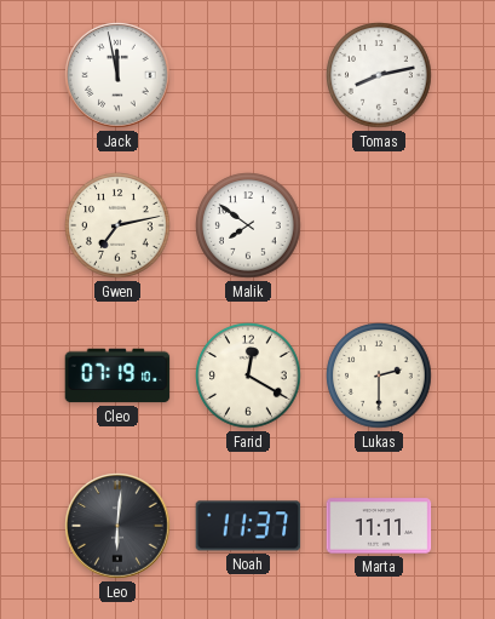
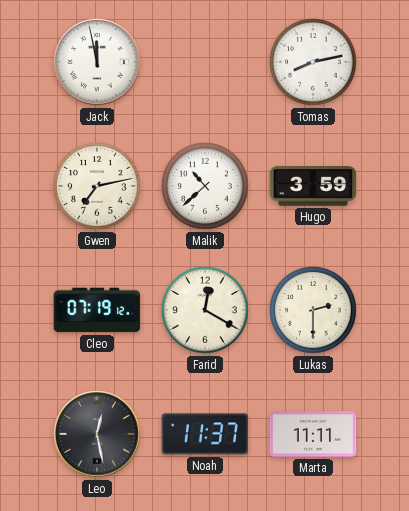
Malik: 7:51 -> 10:38 (205, 186)
Hugo: none -> 3:59 (313, 186)
Cleo: 07:19:10 -> 07:19:12 (97, 310)
Leo: 6:01 -> 12:28 (97, 434)
